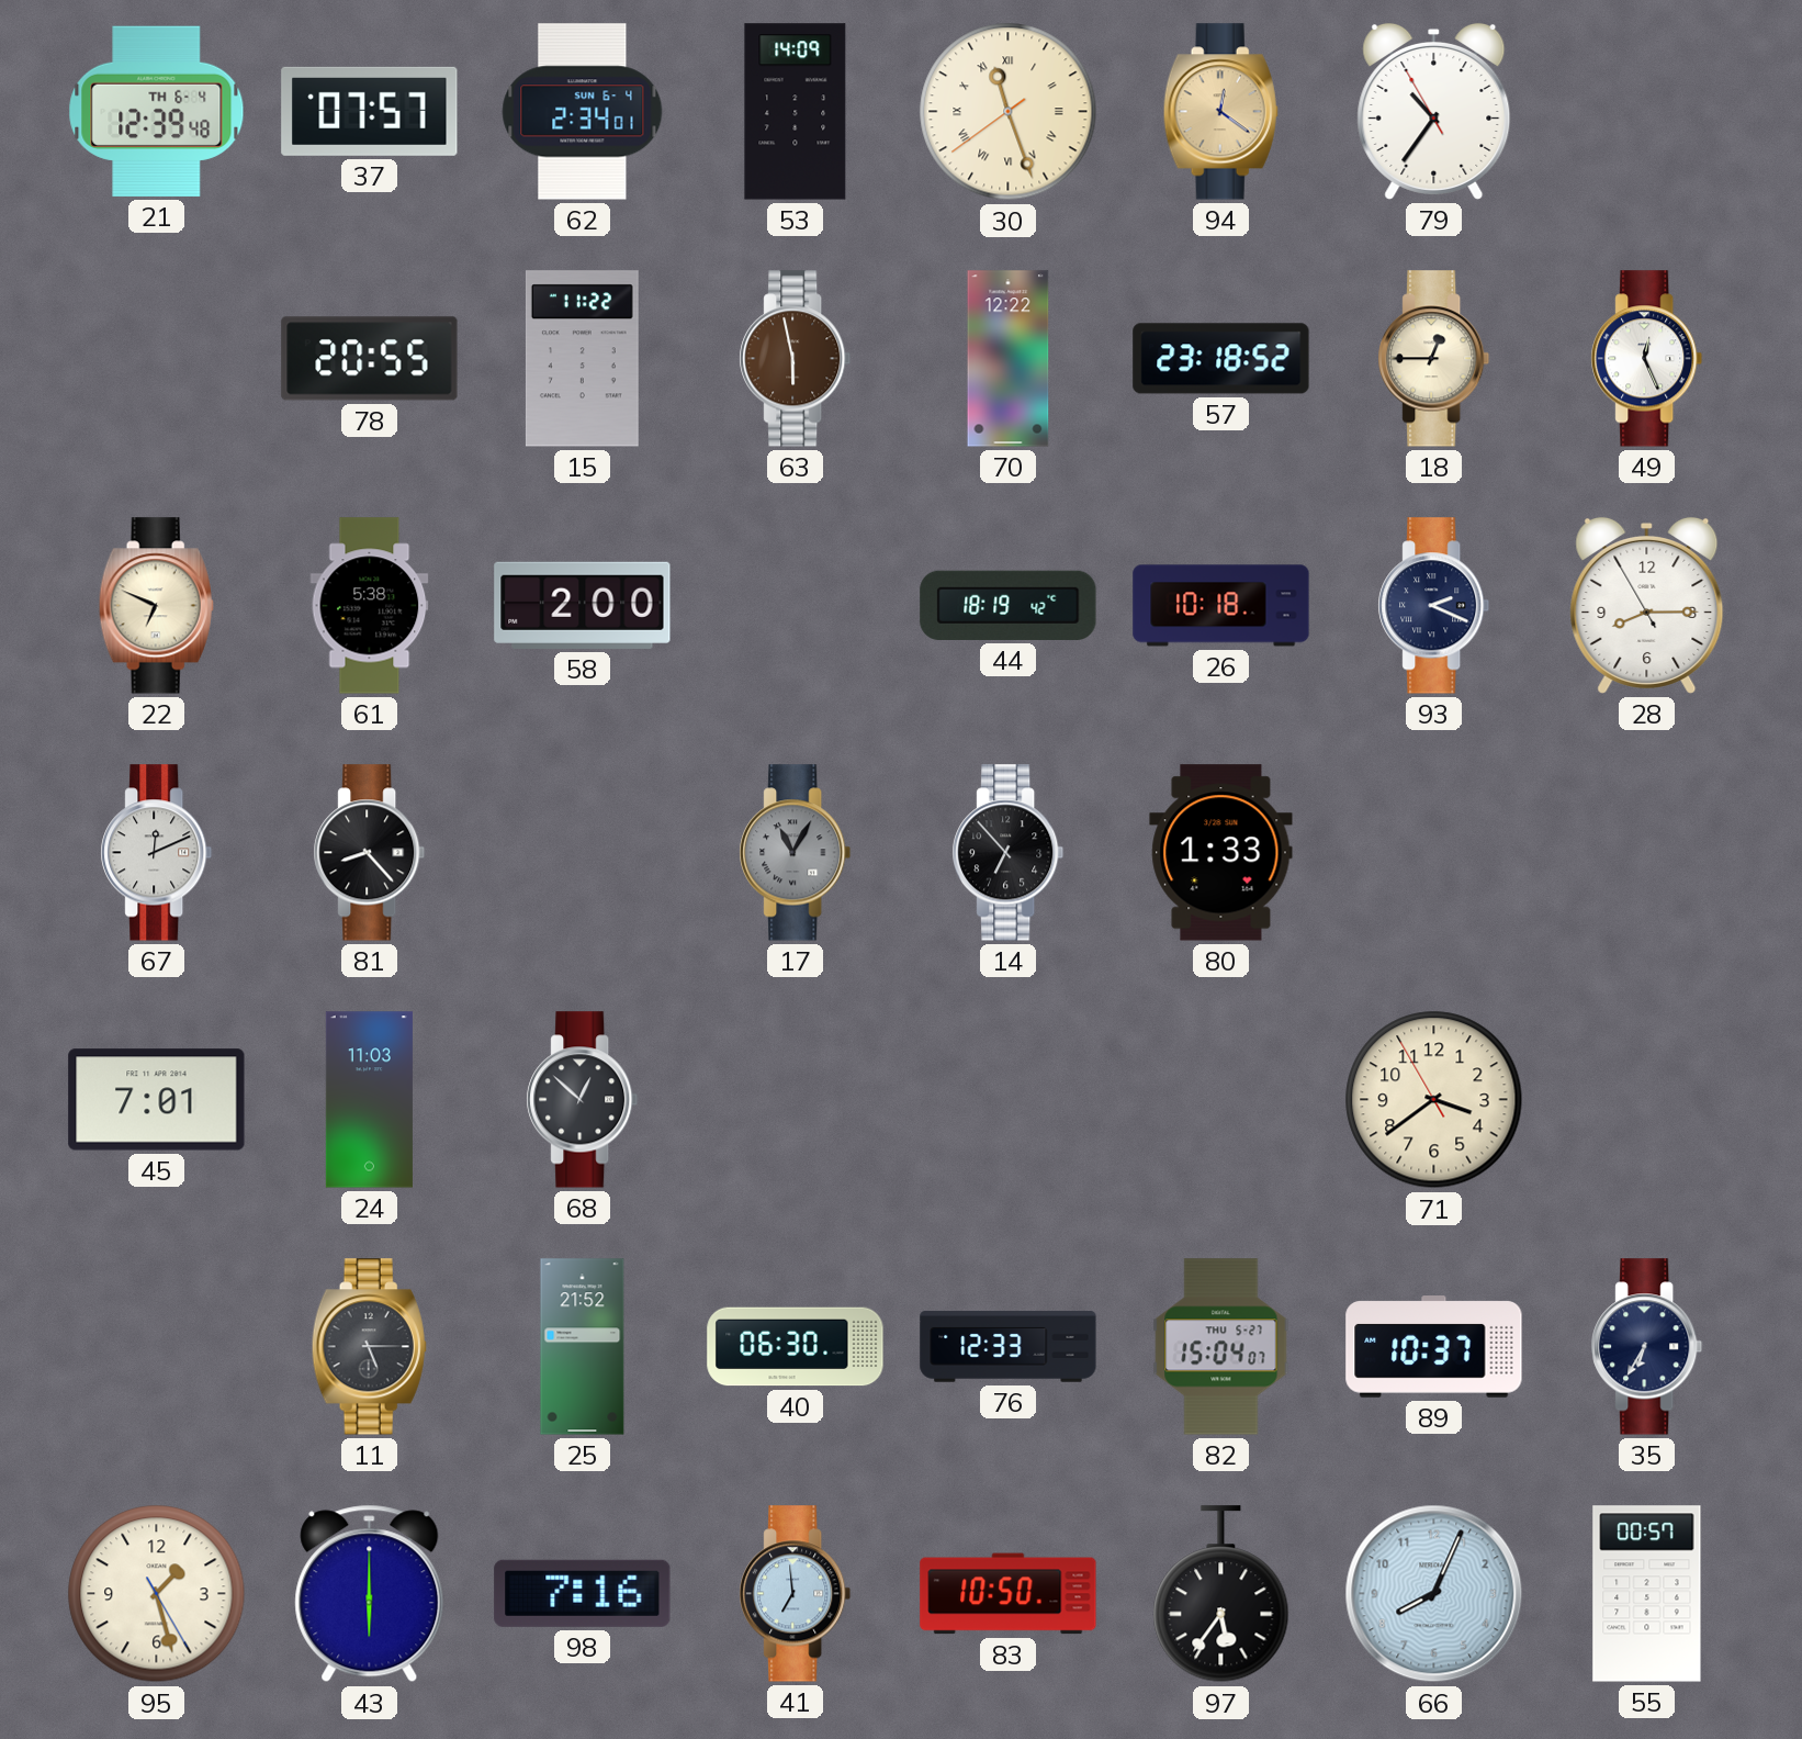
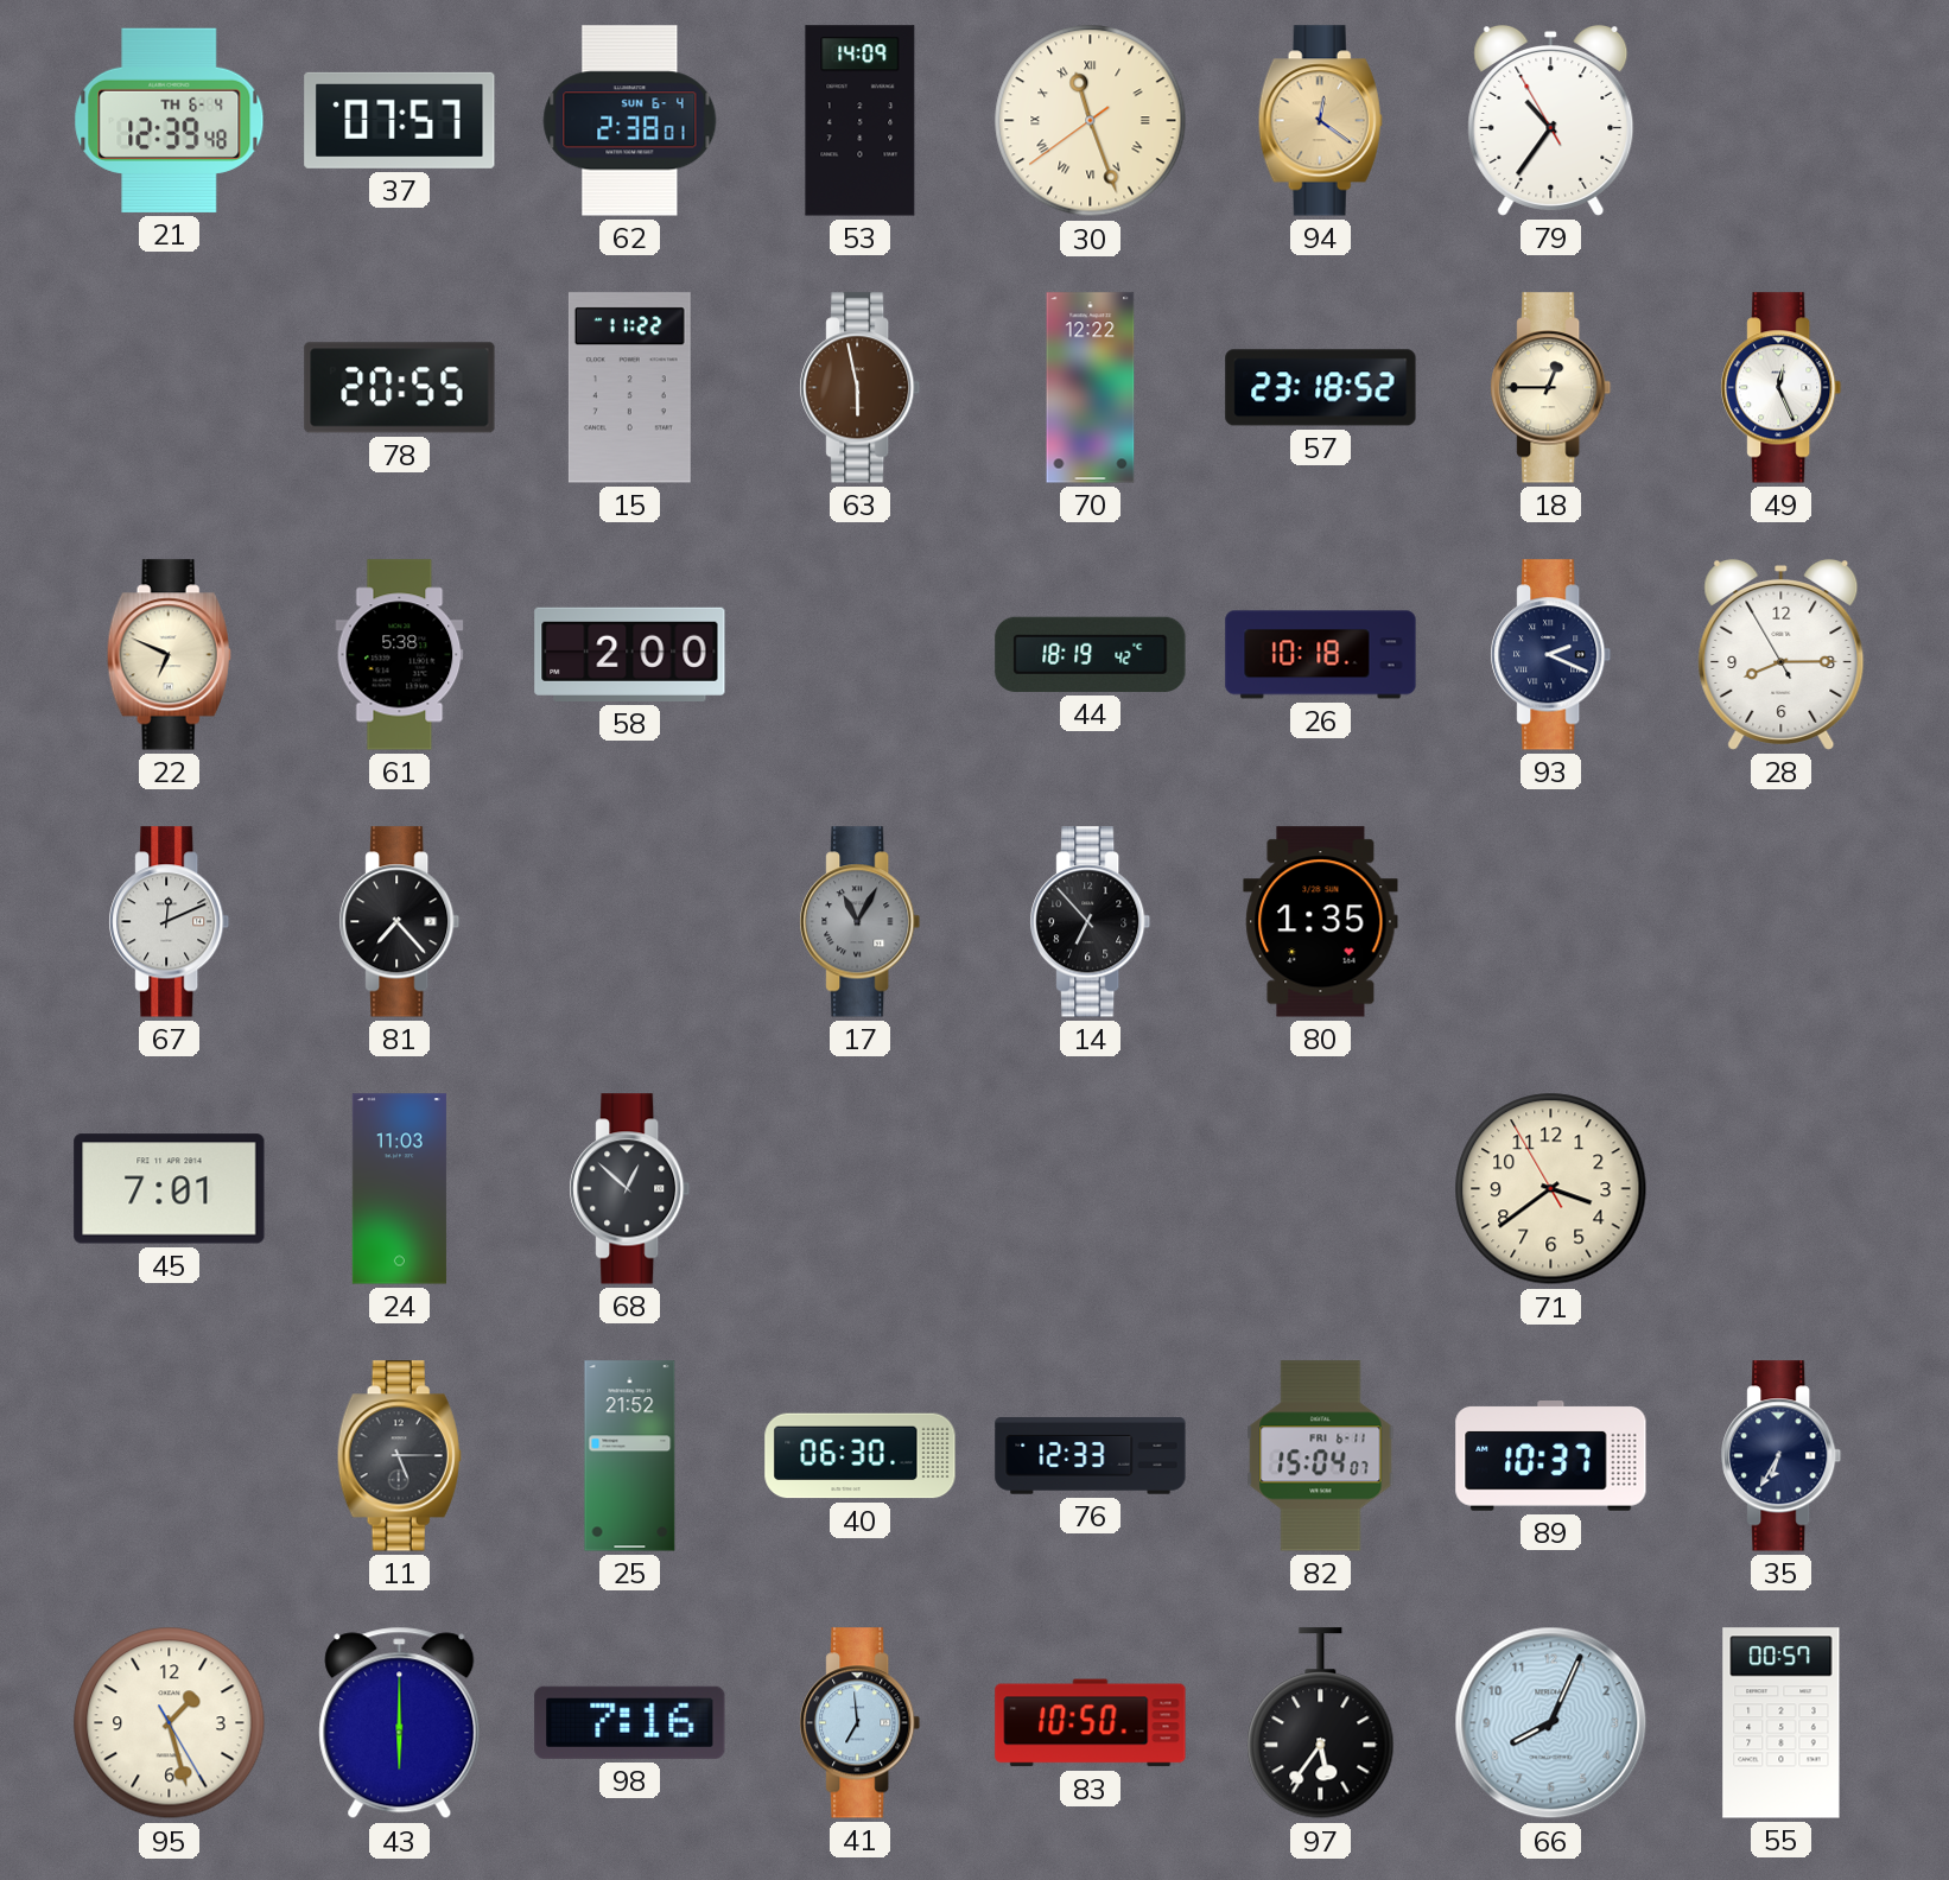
62: 2:34 -> 2:38 (630, 121)
81: 8:23 -> 7:23 (400, 922)
80: 1:33 -> 1:35 (1321, 922)
82 date: THU 5-27 -> FRI 6-11 (1321, 1456)
